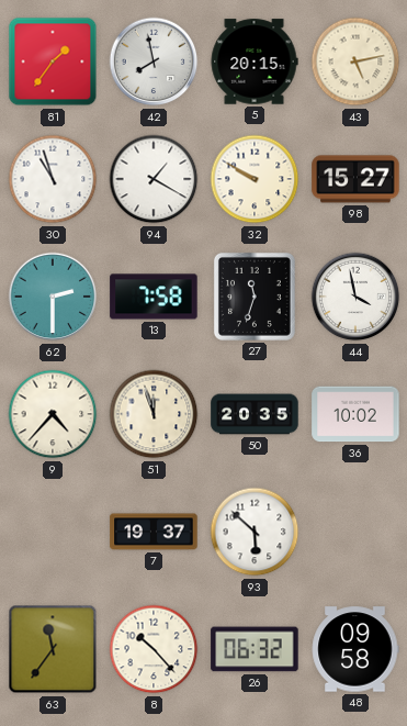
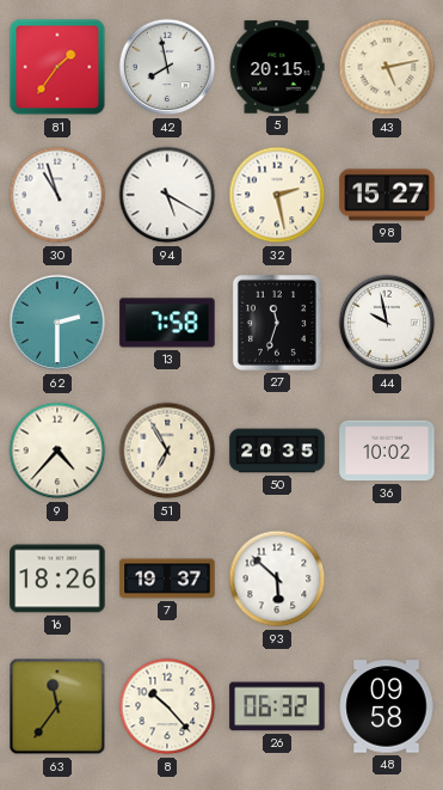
94: 1:20 -> 5:20 (167, 195)
32: 9:50 -> 2:28 (277, 195)
44: 3:58 -> 9:58 (387, 323)
51: 11:57 -> 6:55 (167, 451)
16: none -> 18:26 (57, 578)
